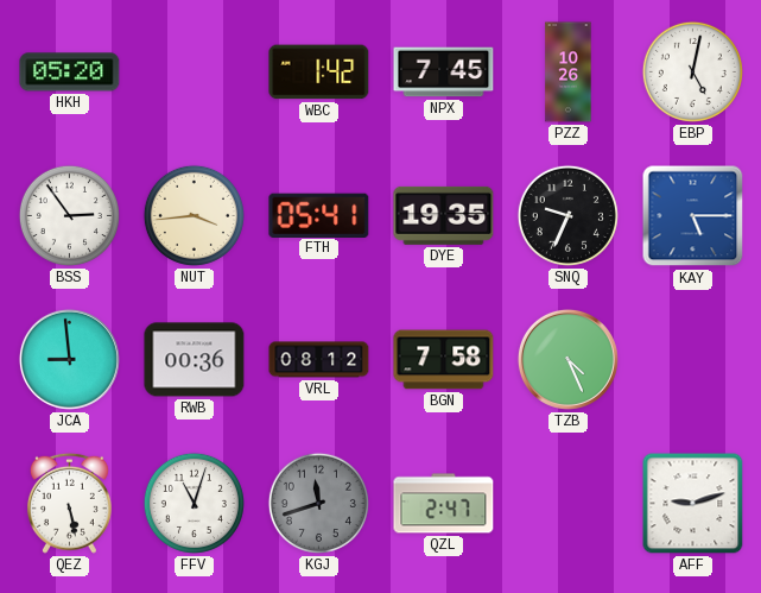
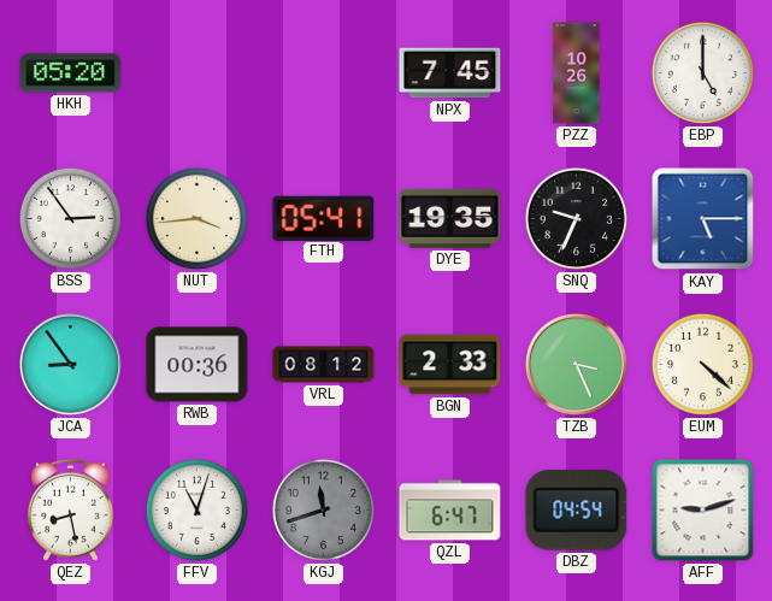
WBC: 1:42 -> none (319, 72)
EBP: 5:02 -> 5:00 (702, 72)
JCA: 8:59 -> 8:54 (70, 364)
BGN: 7:58 -> 2:33 (450, 365)
TZB: 4:26 -> 3:26 (576, 364)
EUM: none -> 4:22 (702, 364)
QEZ: 5:28 -> 8:28 (70, 509)
QZL: 2:47 -> 6:47 (450, 511)
DBZ: none -> 04:54 (577, 511)
